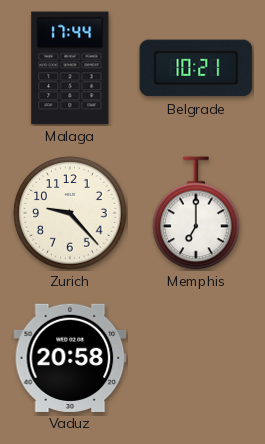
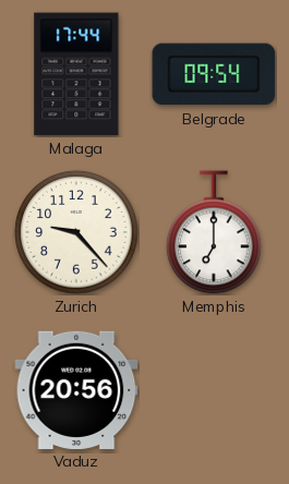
Belgrade: 10:21 -> 09:54 (214, 74)
Vaduz: 20:58 -> 20:56 (76, 389)
